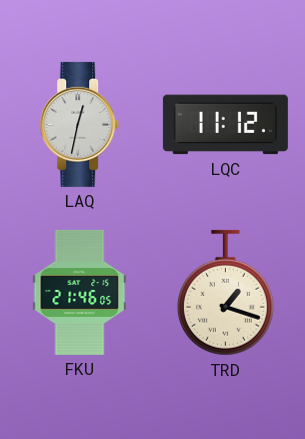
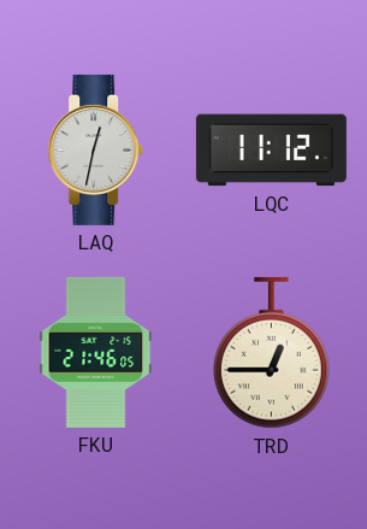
TRD: 1:18 -> 12:45 (271, 353)
